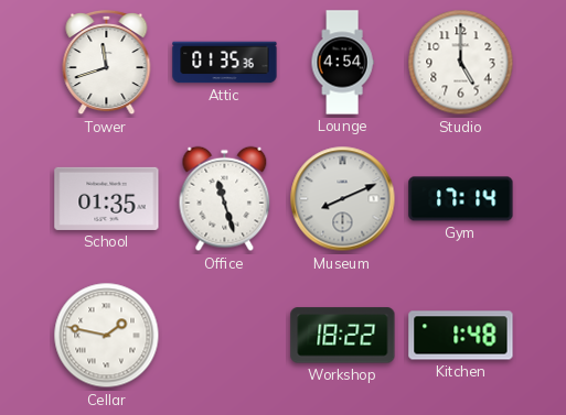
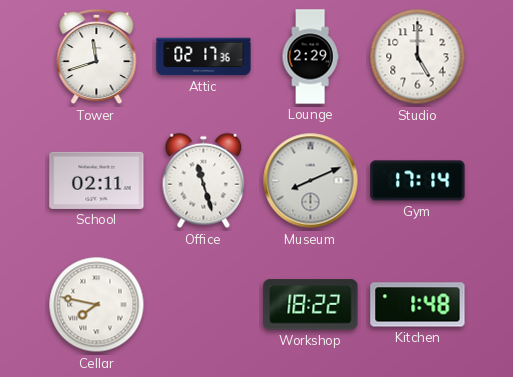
Attic: 01:35 -> 02:17 (204, 57)
Lounge: 4:54 -> 2:29 (310, 57)
School: 01:35 -> 02:11 (97, 180)
Cellar: 1:47 -> 7:47 (97, 305)
